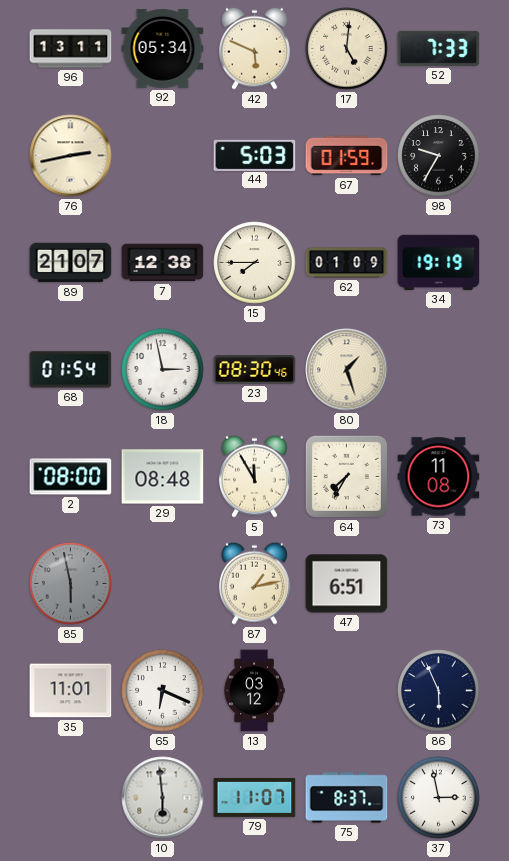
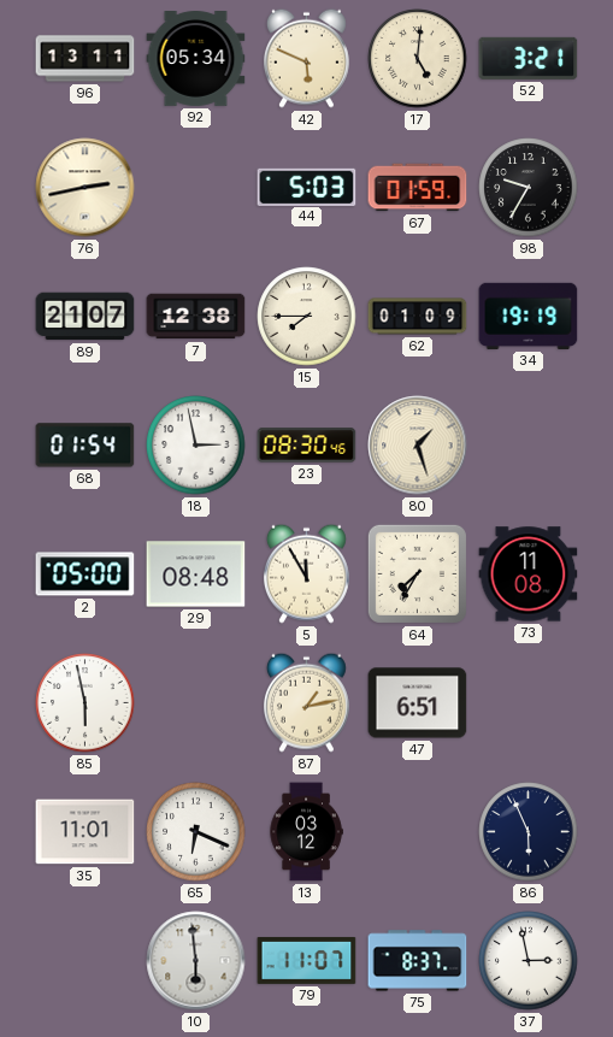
52: 7:33 -> 3:21 (529, 58)
2: 08:00 -> 05:00 (86, 575)
85 dial: grey -> white (86, 703)
